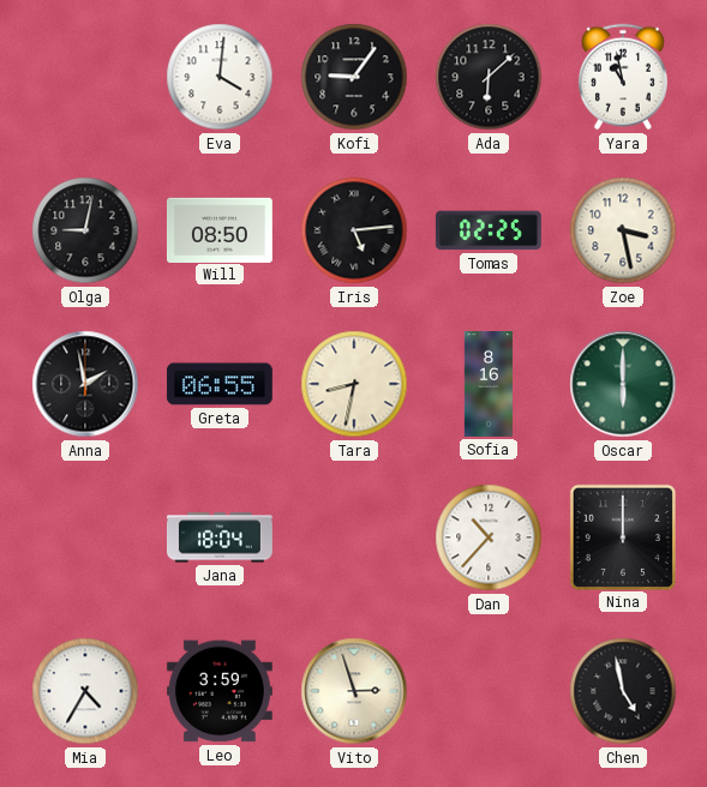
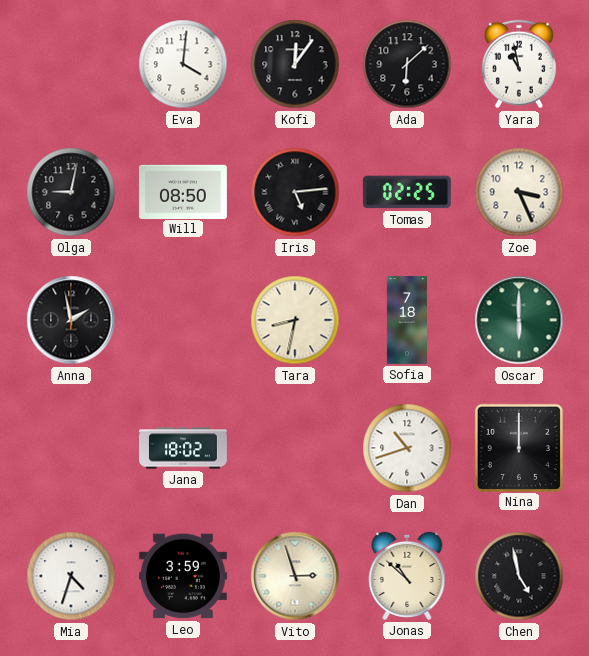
Kofi: 9:06 -> 12:06 (295, 64)
Zoe: 3:28 -> 3:26 (519, 192)
Greta: 06:55 -> none (220, 384)
Sofia: 8:16 -> 7:18 (406, 321)
Jana: 18:04 -> 18:02 (183, 448)
Dan: 10:37 -> 10:42 (407, 448)
Mia: 4:35 -> 4:33 (71, 576)
Jonas: none -> 10:52 (407, 576)
